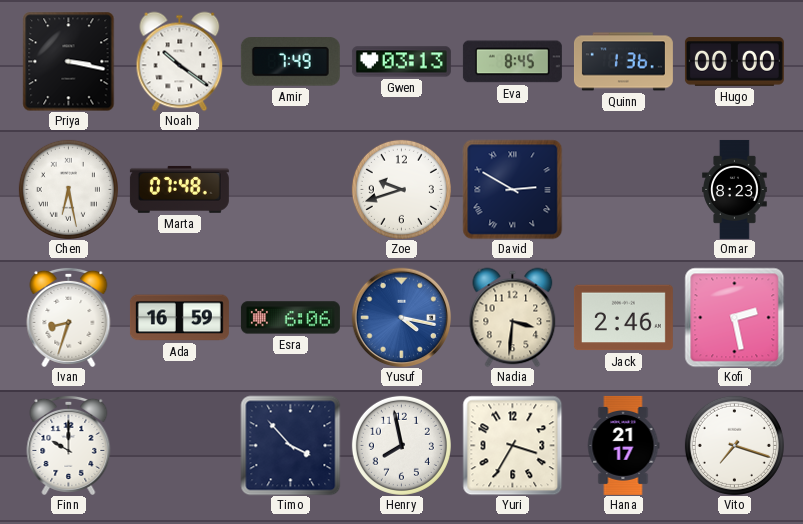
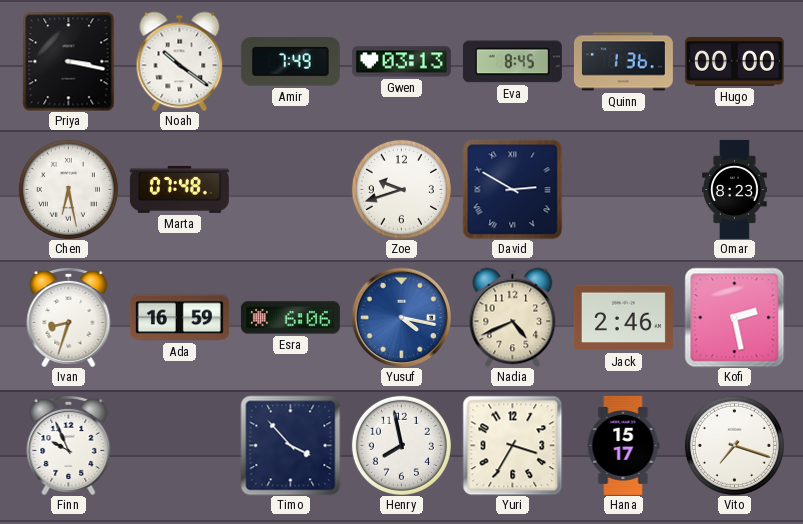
Nadia: 3:31 -> 4:41 (513, 317)
Finn: 10:00 -> 9:56 (69, 445)
Hana: 21:17 -> 15:17 (623, 445)
